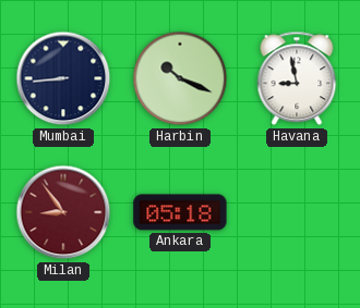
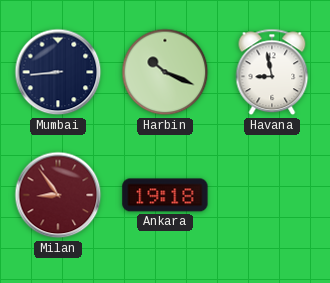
Ankara: 05:18 -> 19:18 (165, 195)
